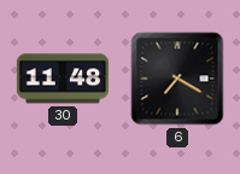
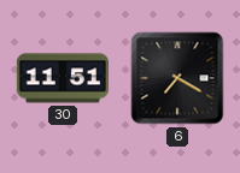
30: 11:48 -> 11:51 (62, 78)
